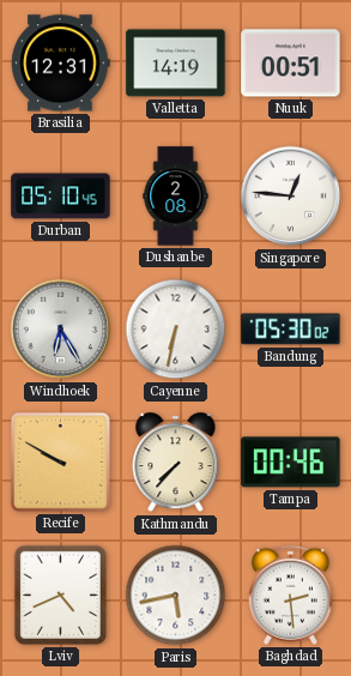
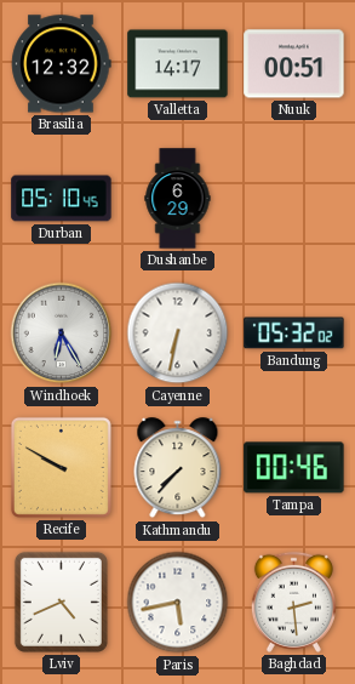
Brasilia: 12:31 -> 12:32 (62, 64)
Valletta: 14:19 -> 14:17 (178, 64)
Dushanbe: 2:08 -> 6:29 (178, 199)
Singapore: 12:46 -> none (291, 197)
Bandung: 05:30 -> 05:32 (294, 334)
